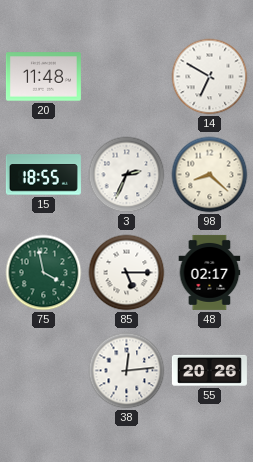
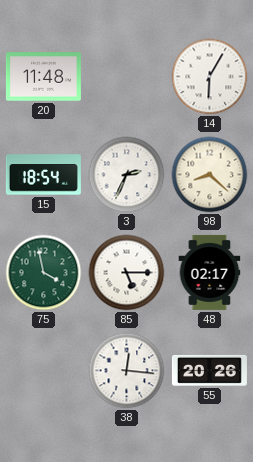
14: 6:50 -> 6:05 (210, 77)
15: 18:55 -> 18:54 (43, 175)
38: 12:14 -> 12:16 (127, 371)
